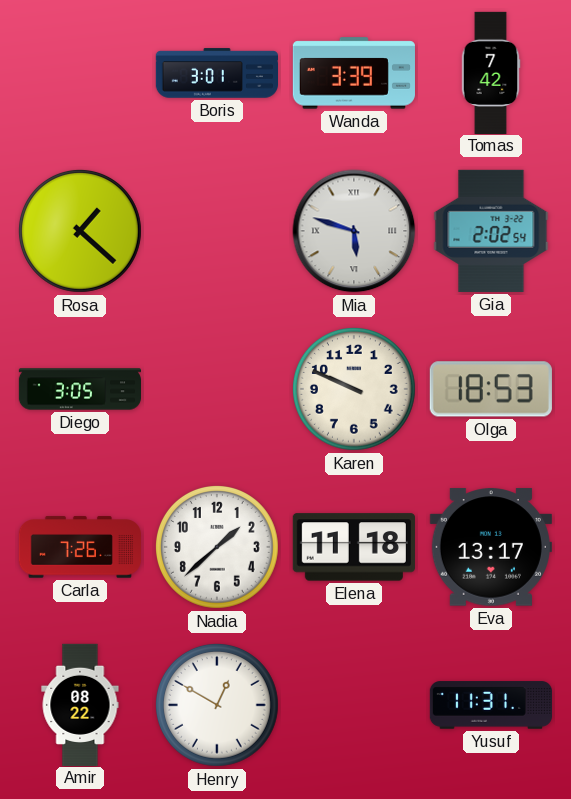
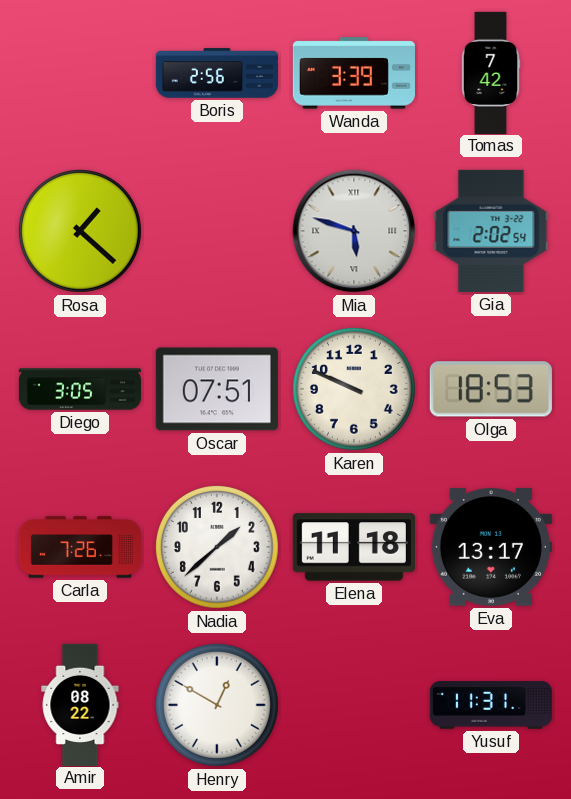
Boris: 3:01 -> 2:56 (216, 73)
Oscar: none -> 07:51 (217, 389)
